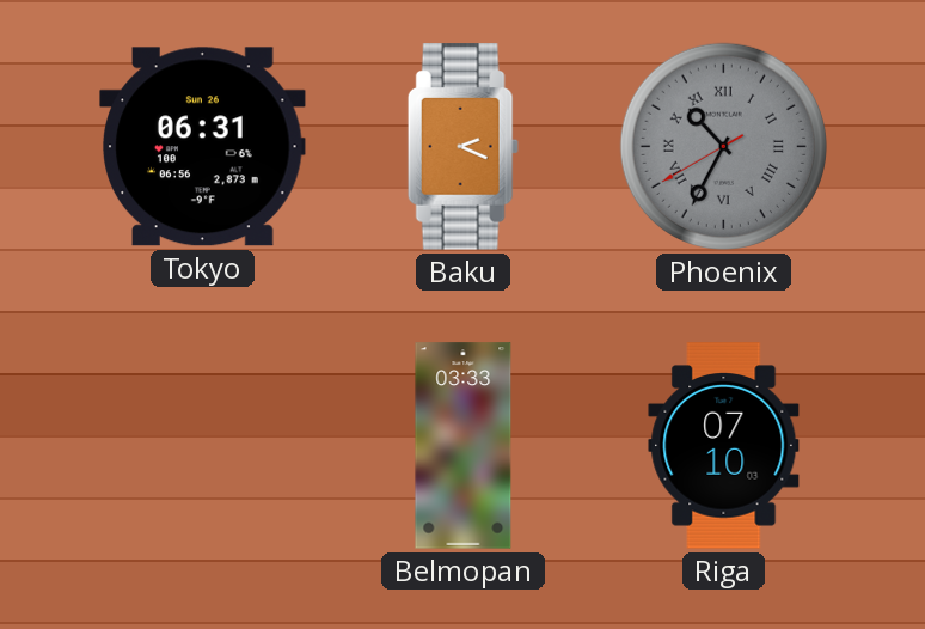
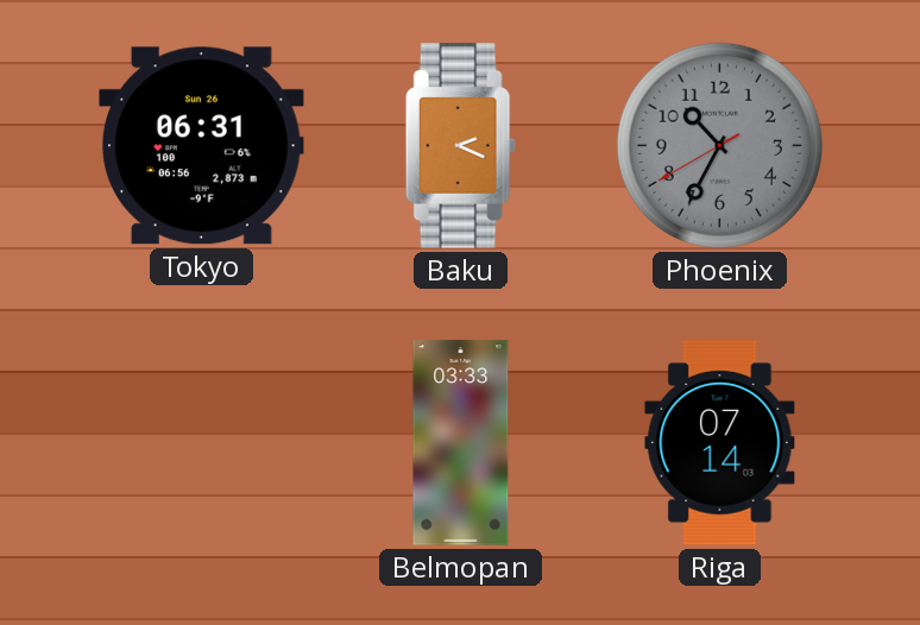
Phoenix numerals: Roman -> Arabic (719, 145)
Riga: 07:10 -> 07:14 (720, 443)
